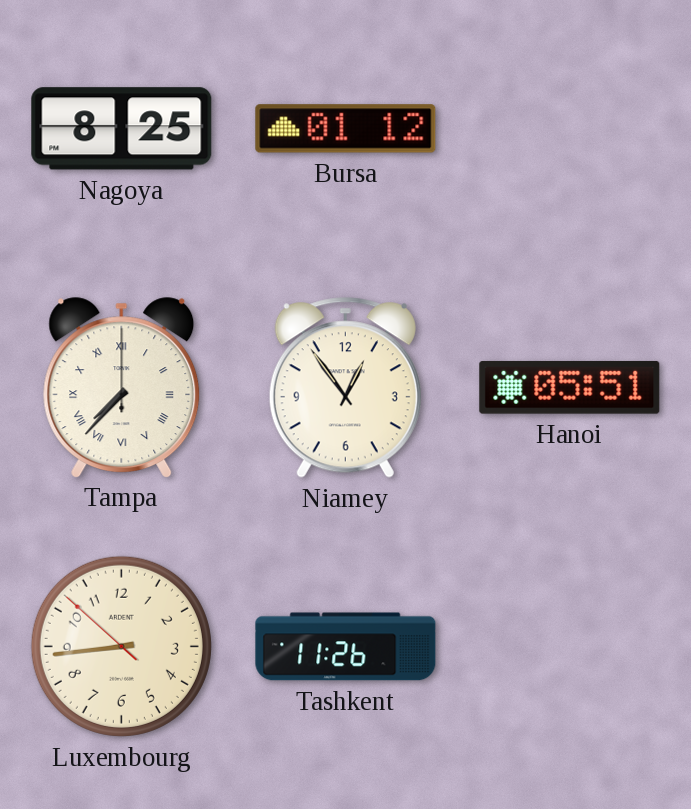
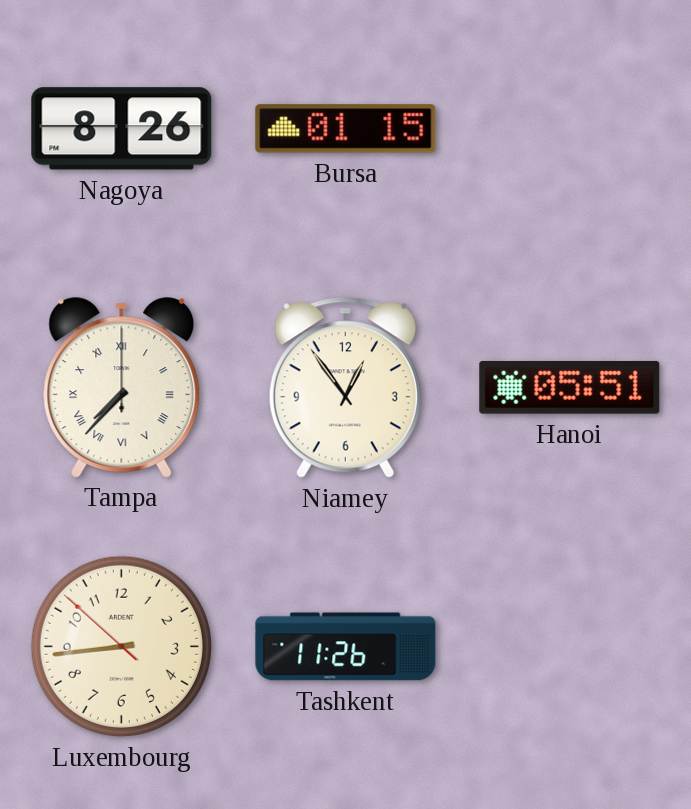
Nagoya: 8:25 -> 8:26 (122, 129)
Bursa: 01:12 -> 01:15 (346, 129)
